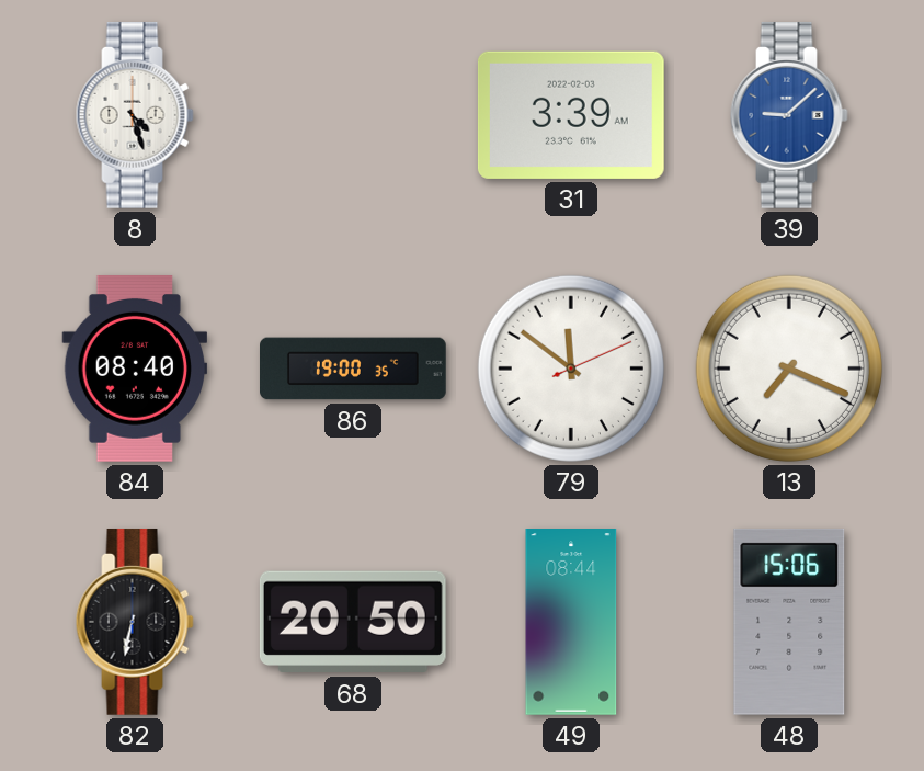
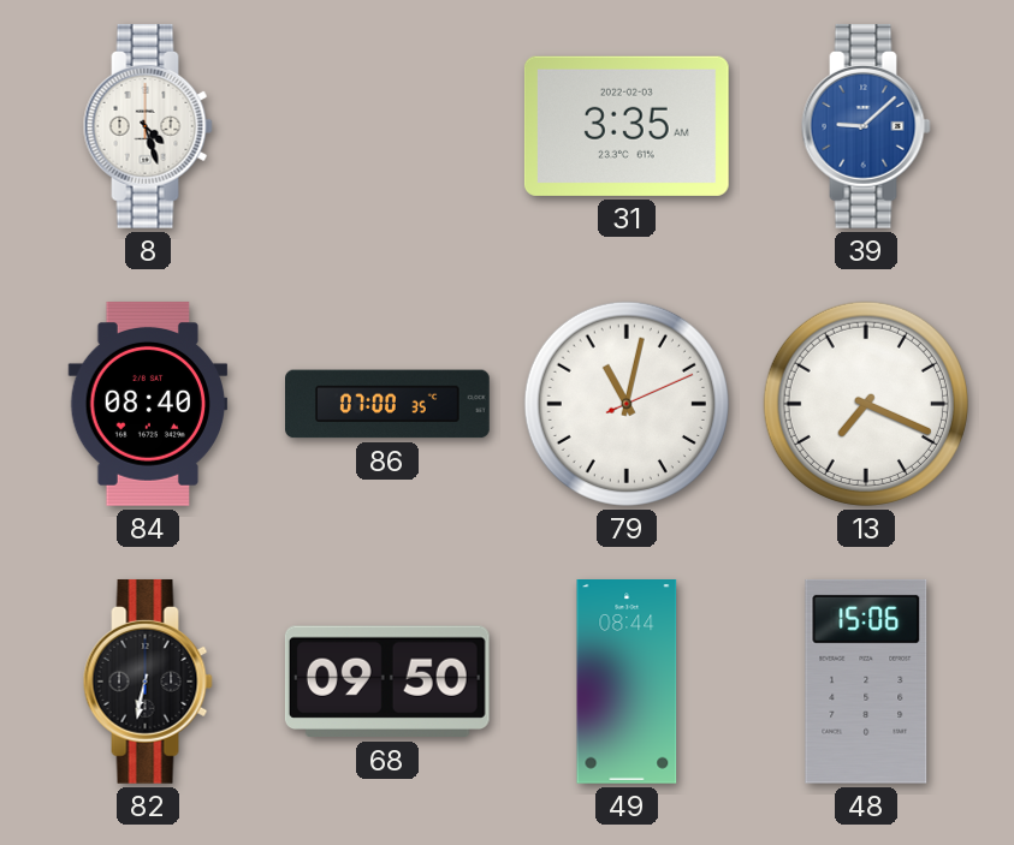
31: 3:39 -> 3:35 (627, 126)
86: 19:00 -> 07:00 (389, 404)
79: 11:51 -> 11:02 (627, 404)
68: 20:50 -> 09:50 (387, 682)
